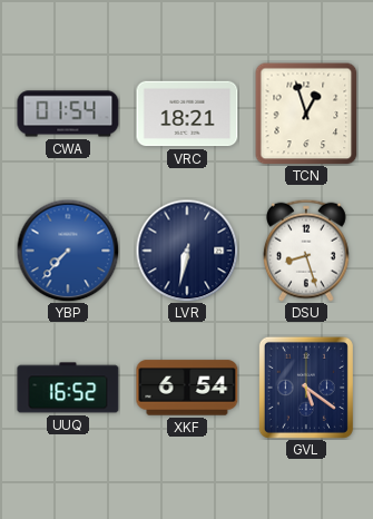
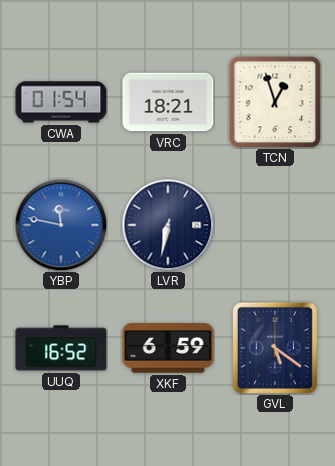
YBP: 7:37 -> 11:47 (61, 225)
DSU: 8:27 -> none (306, 251)
XKF: 6:54 -> 6:59 (168, 348)
